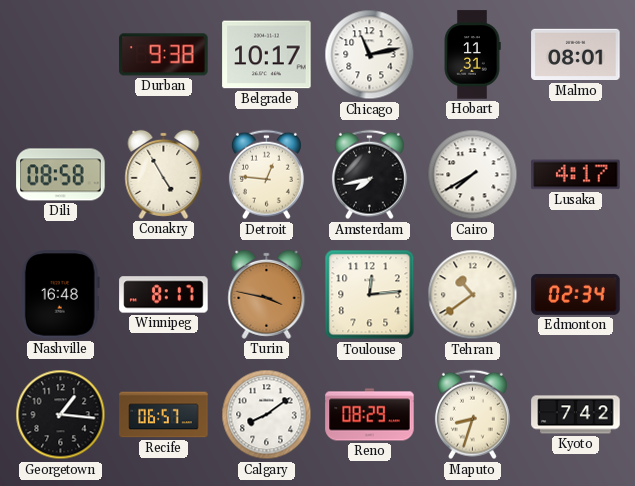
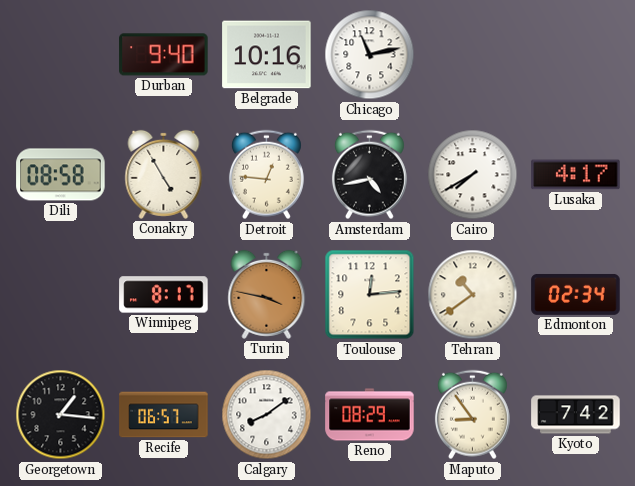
Durban: 9:38 -> 9:40 (164, 55)
Belgrade: 10:17 -> 10:16 (267, 55)
Hobart: 11:31 -> none (472, 55)
Malmo: 08:01 -> none (576, 55)
Amsterdam: 7:43 -> 4:43 (369, 175)
Nashville: 16:48 -> none (60, 295)
Maputo: 8:33 -> 8:54 (472, 415)
